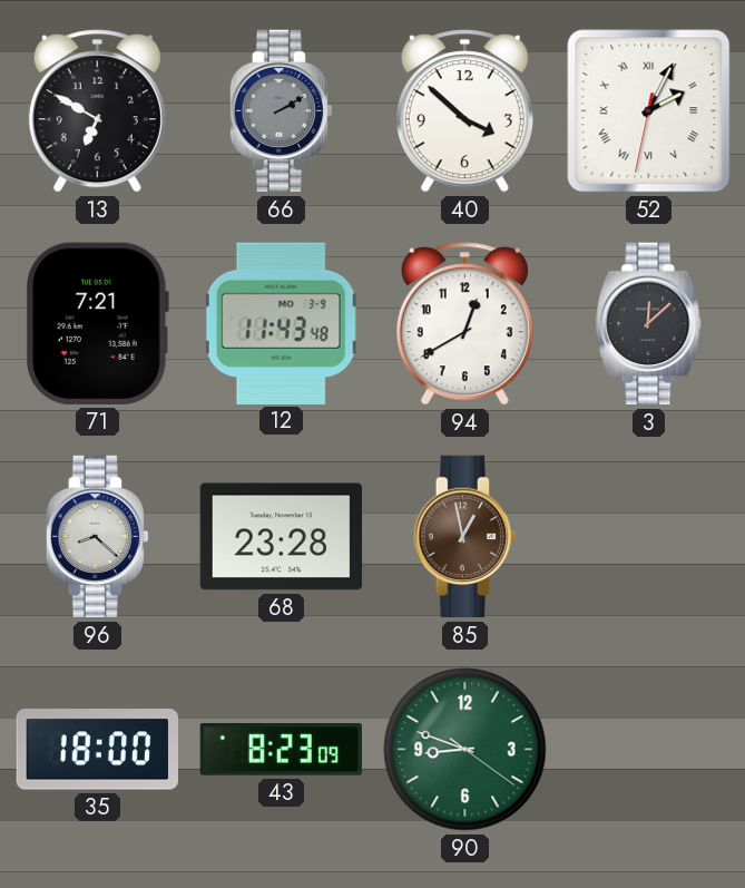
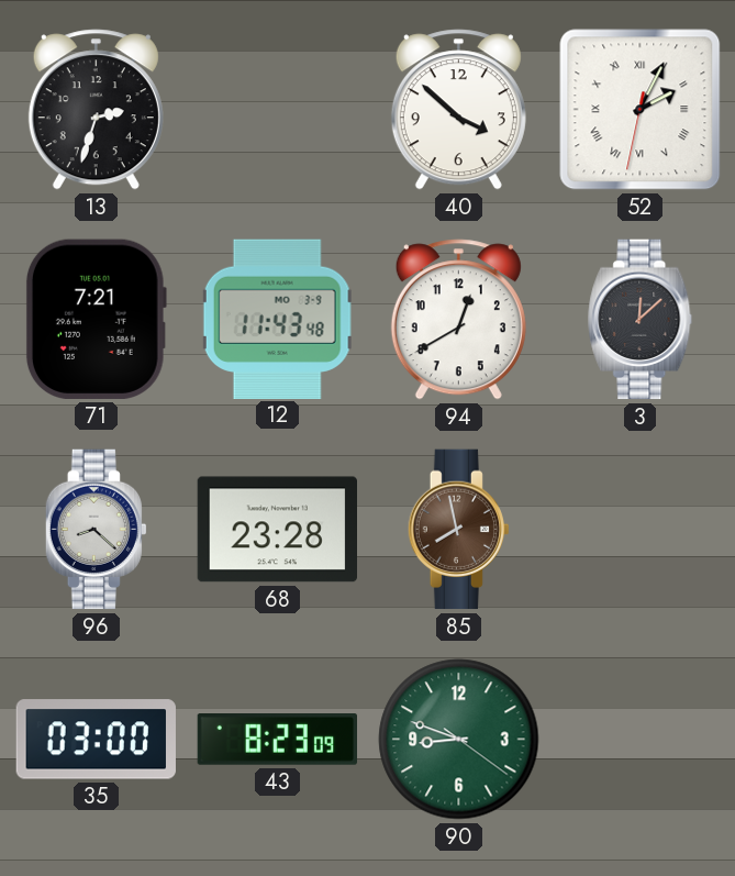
13: 6:50 -> 2:33 (96, 110)
66: 2:10 -> none (281, 111)
85: 12:58 -> 7:58 (458, 530)
35: 18:00 -> 03:00 (96, 740)
